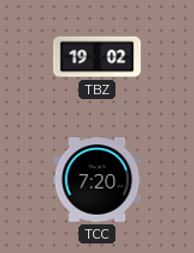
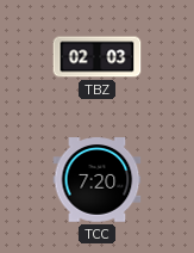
TBZ: 19:02 -> 02:03 (98, 57)
